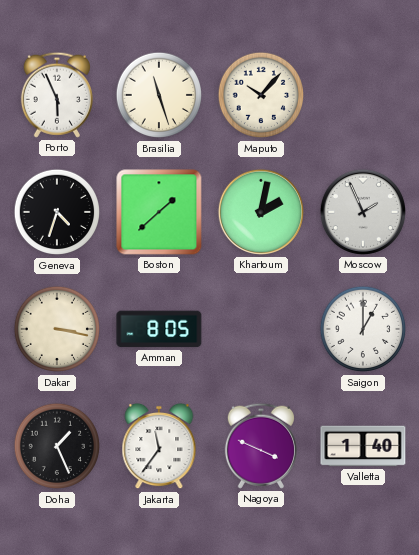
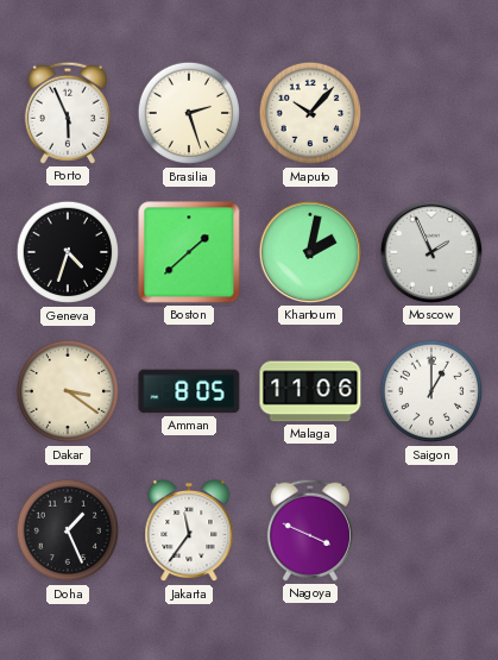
Brasilia: 11:27 -> 2:27 (189, 113)
Dakar: 3:17 -> 3:21 (68, 391)
Malaga: none -> 11:06 (310, 391)
Valletta: 1:40 -> none (363, 446)
